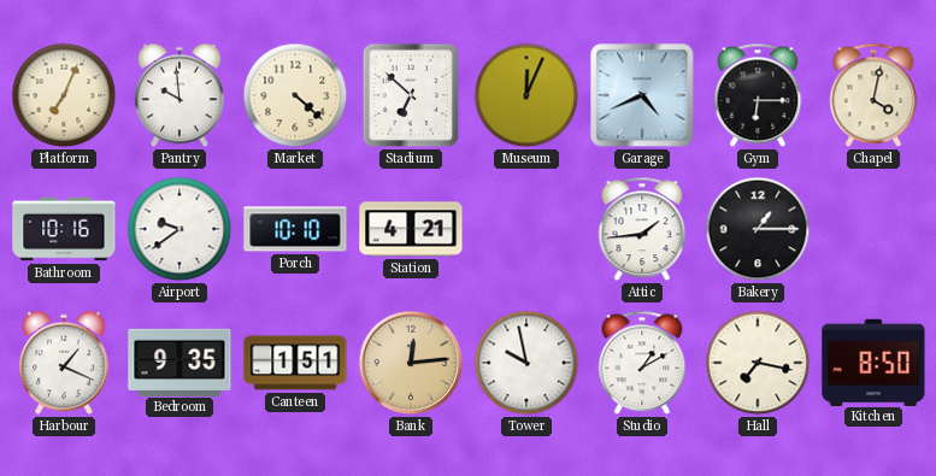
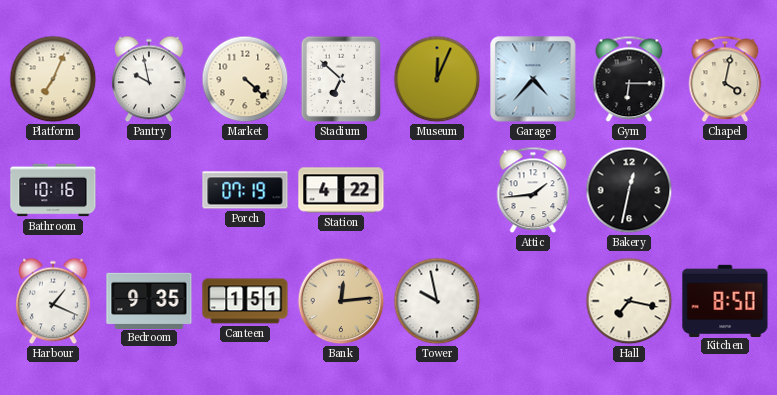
Pantry: 9:59 -> 9:58 (149, 79)
Garage: 4:41 -> 4:37 (533, 79)
Airport: 9:39 -> none (179, 229)
Porch: 10:10 -> 07:19 (245, 190)
Station: 4:21 -> 4:22 (341, 190)
Bakery: 1:15 -> 12:32 (629, 190)
Studio: 1:10 -> none (642, 363)
